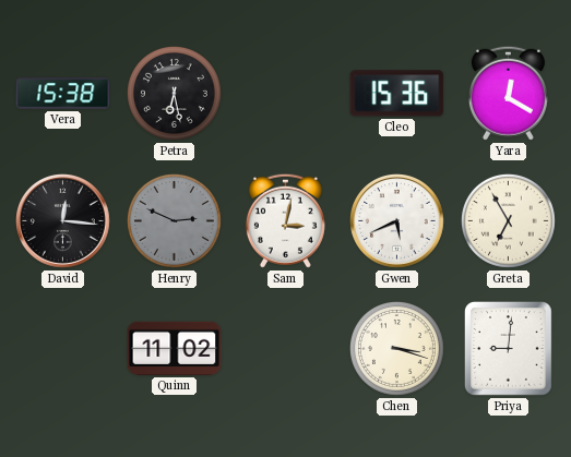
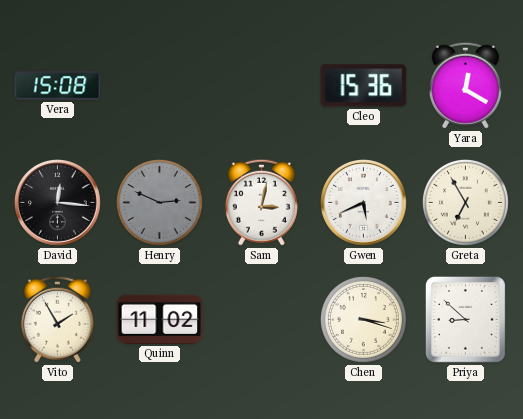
Vera: 15:38 -> 15:08 (58, 86)
Petra: 6:28 -> none (174, 93)
Vito: none -> 1:55 (57, 319)
Priya: 9:01 -> 8:52 (465, 319)
